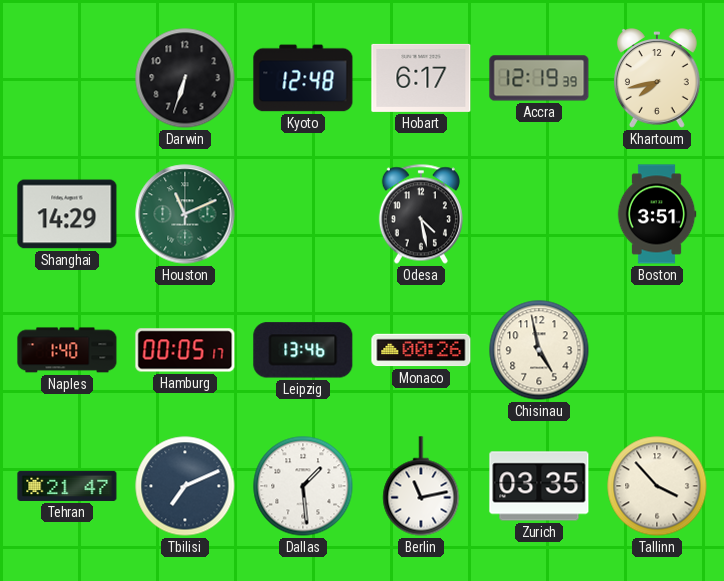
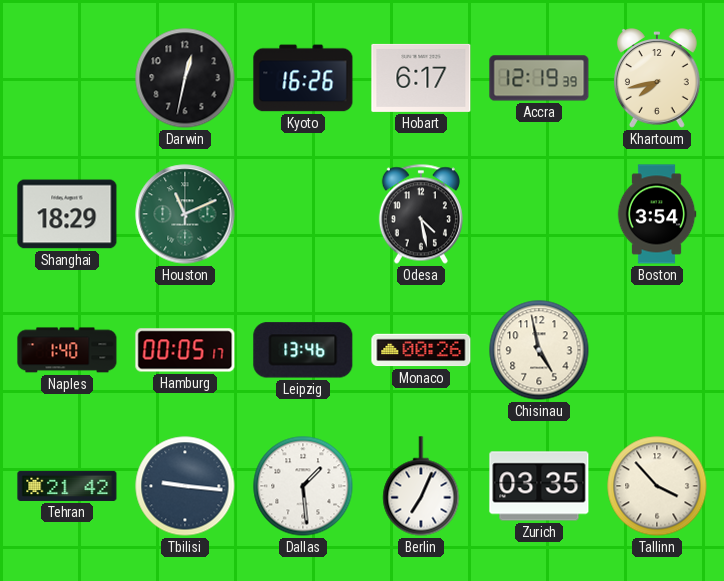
Darwin: 6:33 -> 12:32 (185, 78)
Kyoto: 12:48 -> 16:26 (303, 78)
Shanghai: 14:29 -> 18:29 (67, 214)
Boston: 3:51 -> 3:54 (657, 214)
Tehran: 21:47 -> 21:42 (67, 486)
Tbilisi: 7:11 -> 9:16 (185, 486)
Berlin: 11:13 -> 7:04 (421, 486)
